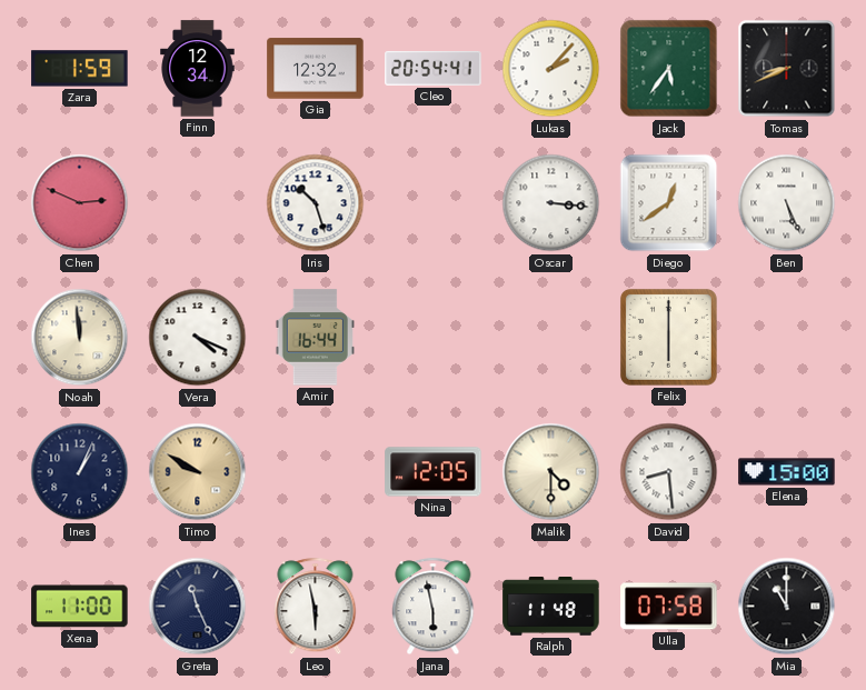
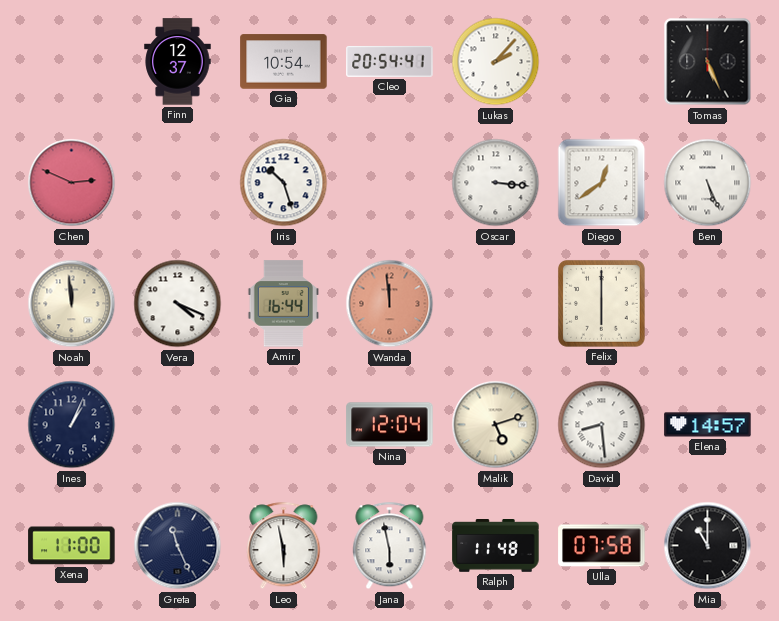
Zara: 1:59 -> none (80, 69)
Finn: 12:34 -> 12:37 (178, 62)
Gia: 12:32 -> 10:54 (284, 62)
Jack: 5:36 -> none (669, 69)
Tomas: 8:41 -> 5:26 (708, 62)
Wanda: none -> 11:59 (390, 304)
Timo: 9:50 -> none (198, 472)
Nina: 12:05 -> 12:04 (390, 425)
Malik: 4:30 -> 5:12 (496, 425)
Elena: 15:00 -> 14:57 (708, 425)
